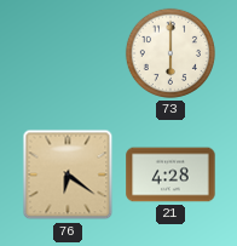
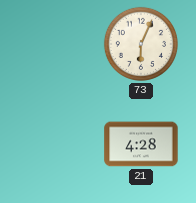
73: 6:00 -> 6:04 (141, 44)
76: 6:21 -> none (68, 175)
